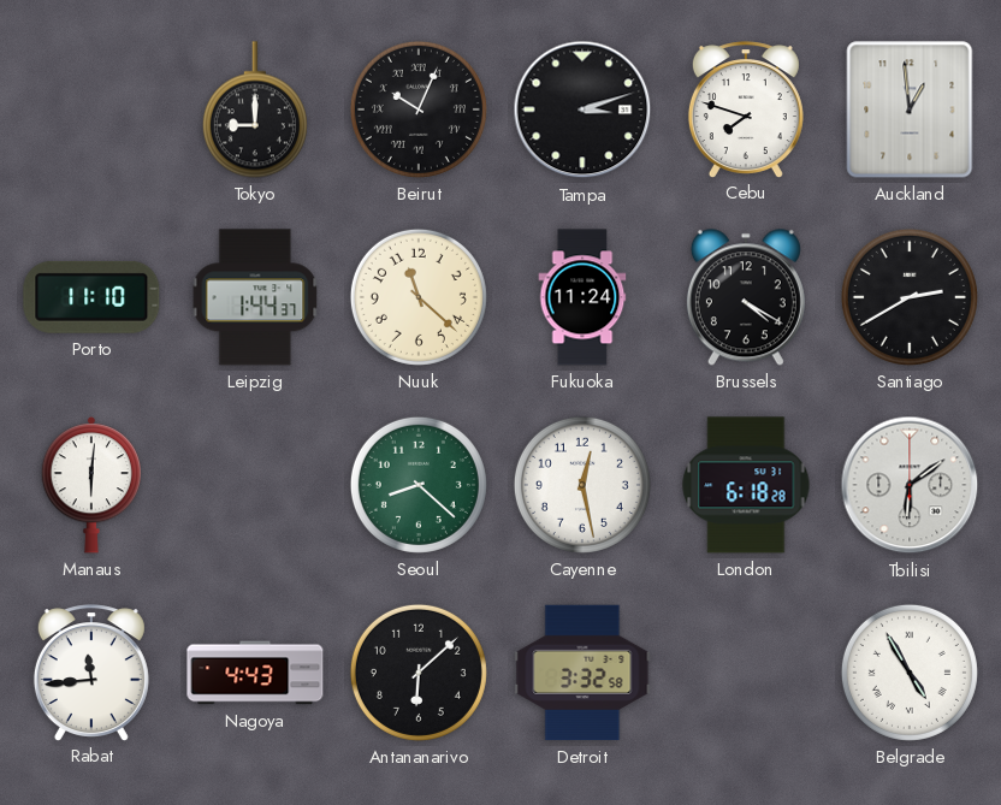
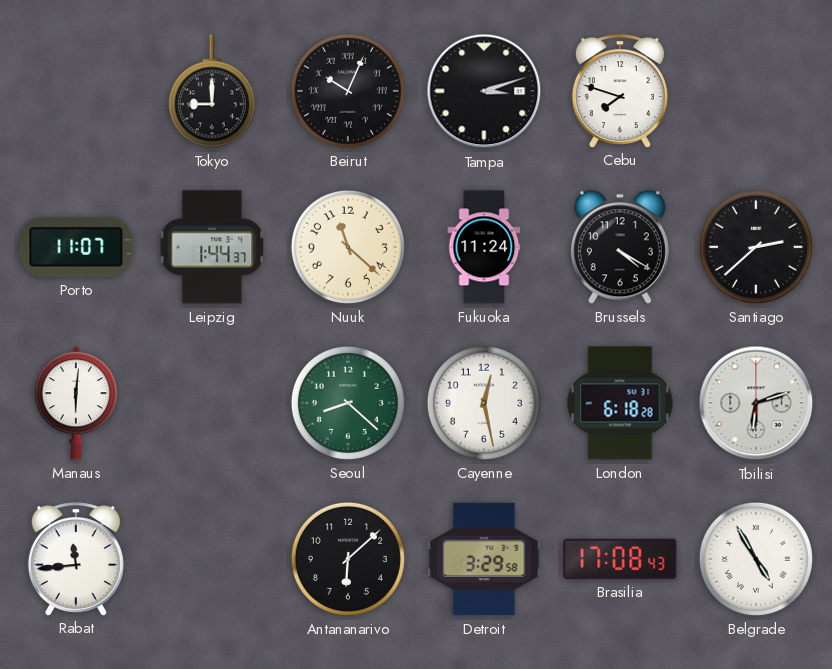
Auckland: 12:59 -> none (910, 109)
Porto: 11:10 -> 11:07 (76, 247)
Santiago: 2:40 -> 2:38 (756, 247)
Tbilisi: 6:09 -> 6:12 (756, 403)
Nagoya: 4:43 -> none (255, 673)
Detroit: 3:32 -> 3:29 (484, 559)
Brasilia: none -> 17:08 (620, 559)
